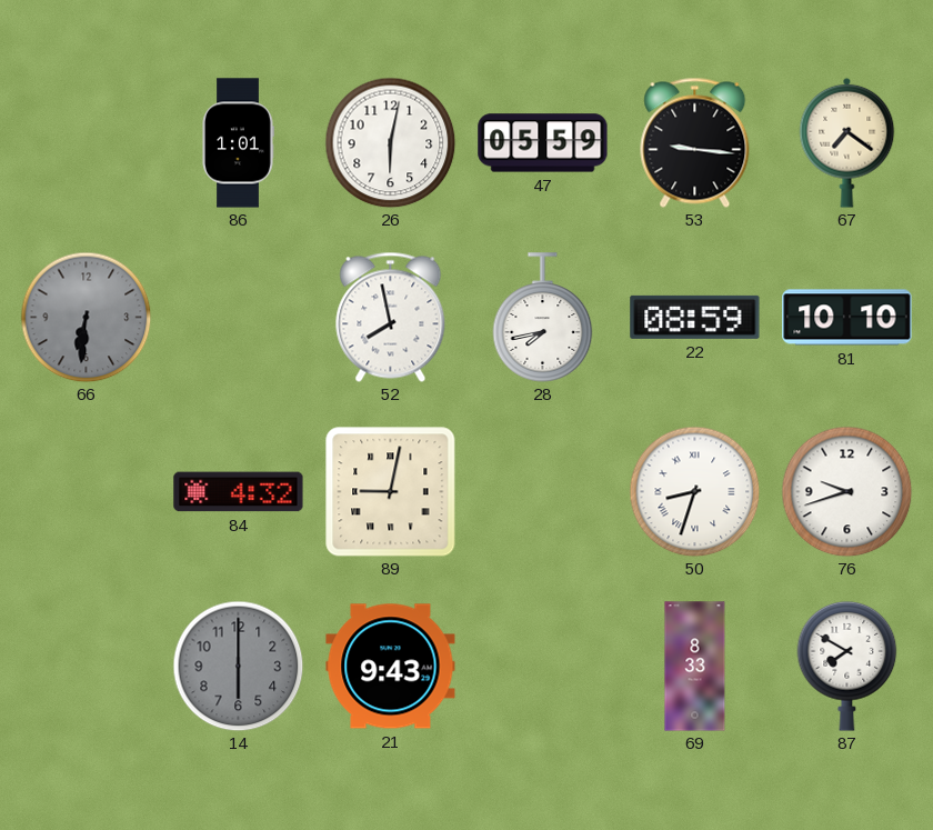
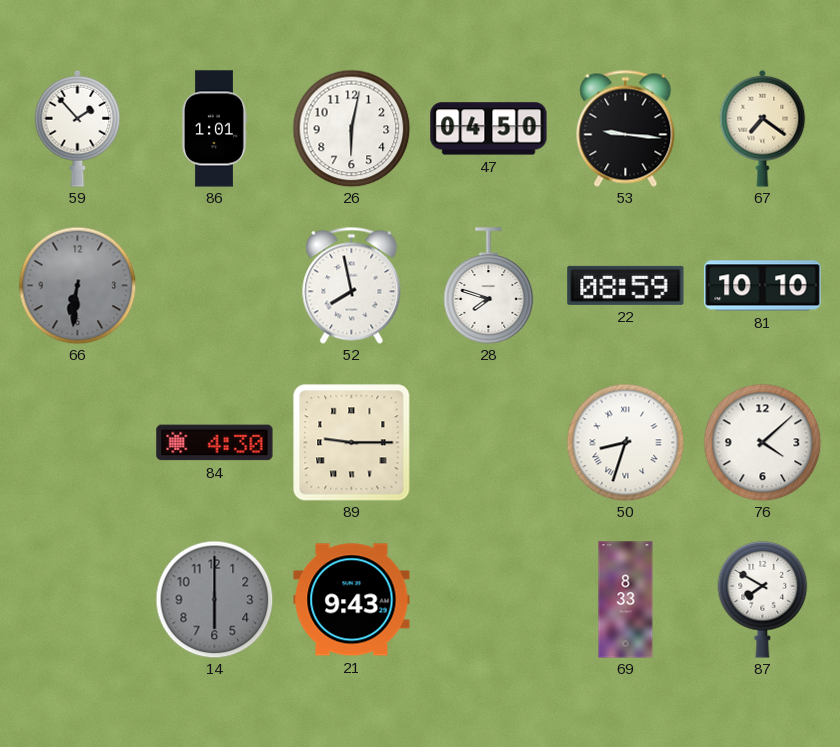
59: none -> 1:53 (78, 128)
47: 05:59 -> 04:50 (489, 129)
28: 7:43 -> 7:48 (489, 286)
84: 4:32 -> 4:30 (215, 443)
89: 9:02 -> 9:15 (351, 442)
76: 9:42 -> 4:08 (762, 442)
